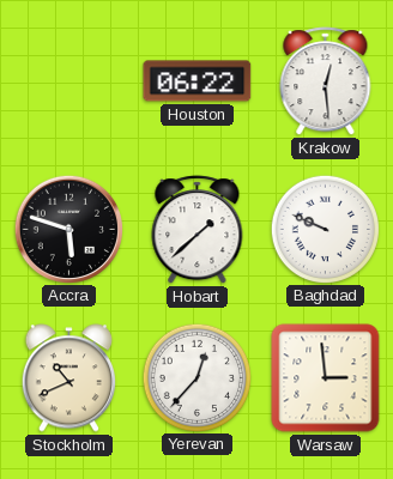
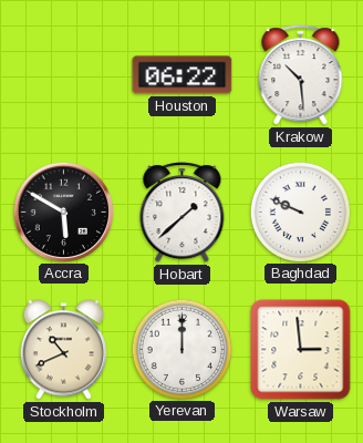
Krakow: 12:29 -> 10:29 (301, 75)
Accra: 5:48 -> 5:50 (63, 212)
Yerevan: 12:37 -> 12:00 (181, 349)
